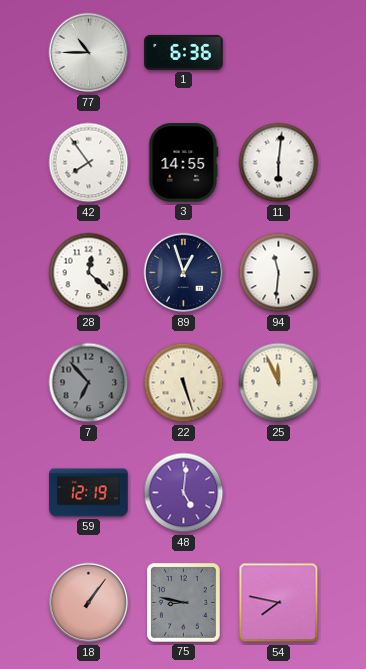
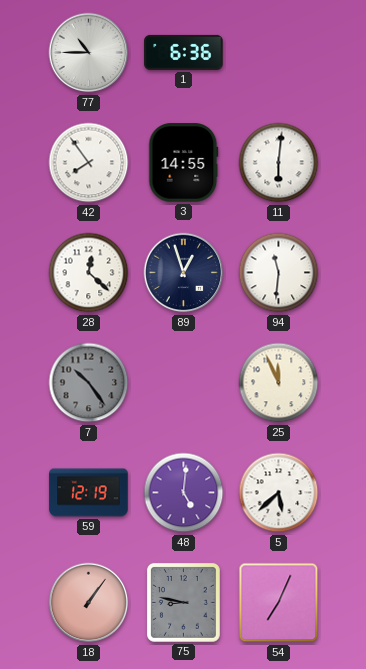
7: 6:53 -> 10:24 (89, 383)
22: 5:27 -> none (184, 383)
5: none -> 5:38 (279, 493)
54: 7:47 -> 7:04 (279, 603)
